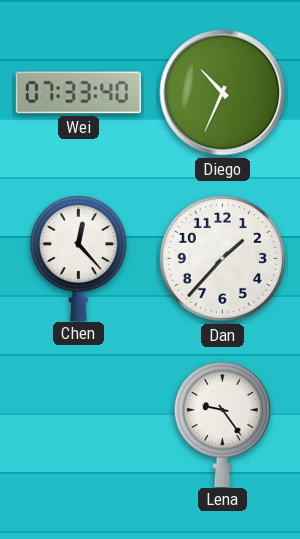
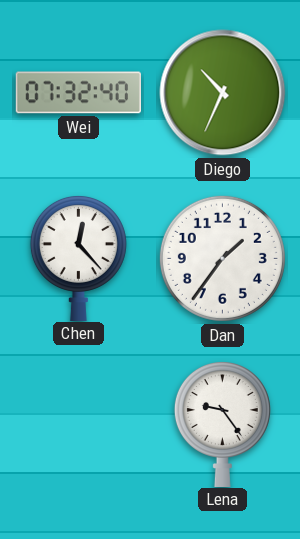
Wei: 07:33 -> 07:32 (78, 93)
Dan: 1:37 -> 1:36 (222, 258)
